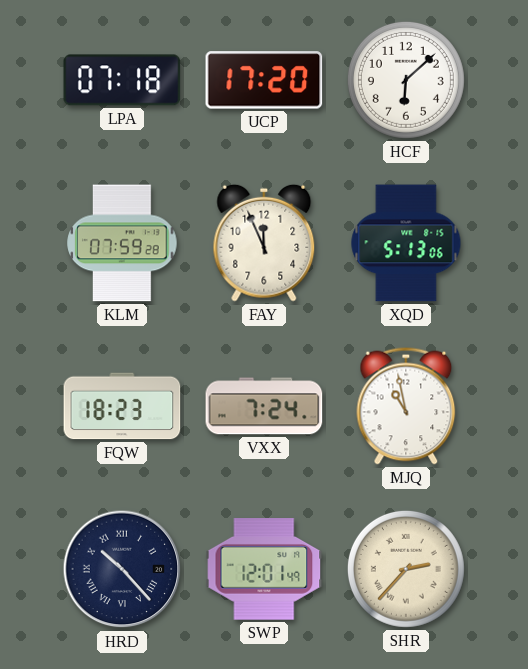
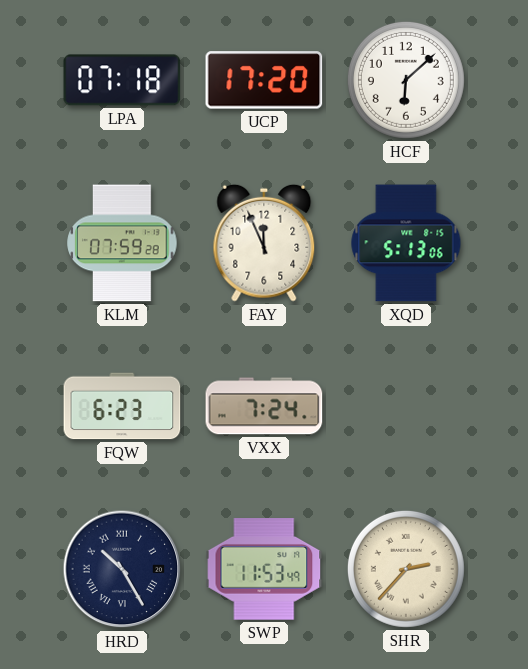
FQW: 18:23 -> 6:23 (122, 406)
MJQ: 10:58 -> none (406, 406)
HRD: 10:23 -> 10:25 (122, 569)
SWP: 12:01 -> 11:53 (264, 569)
